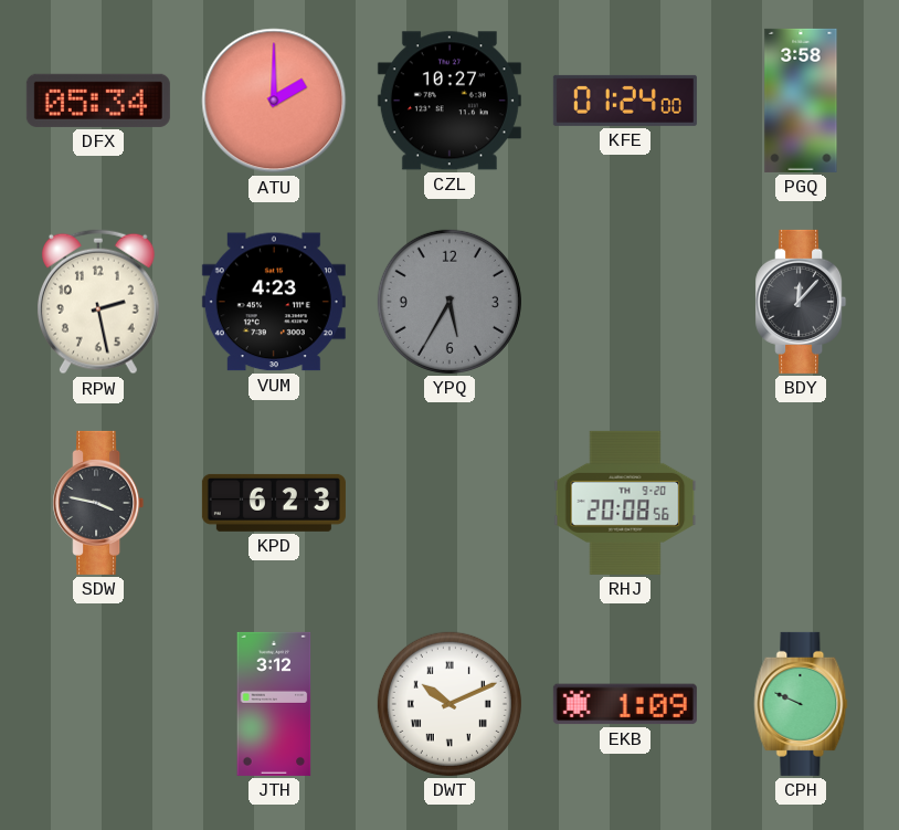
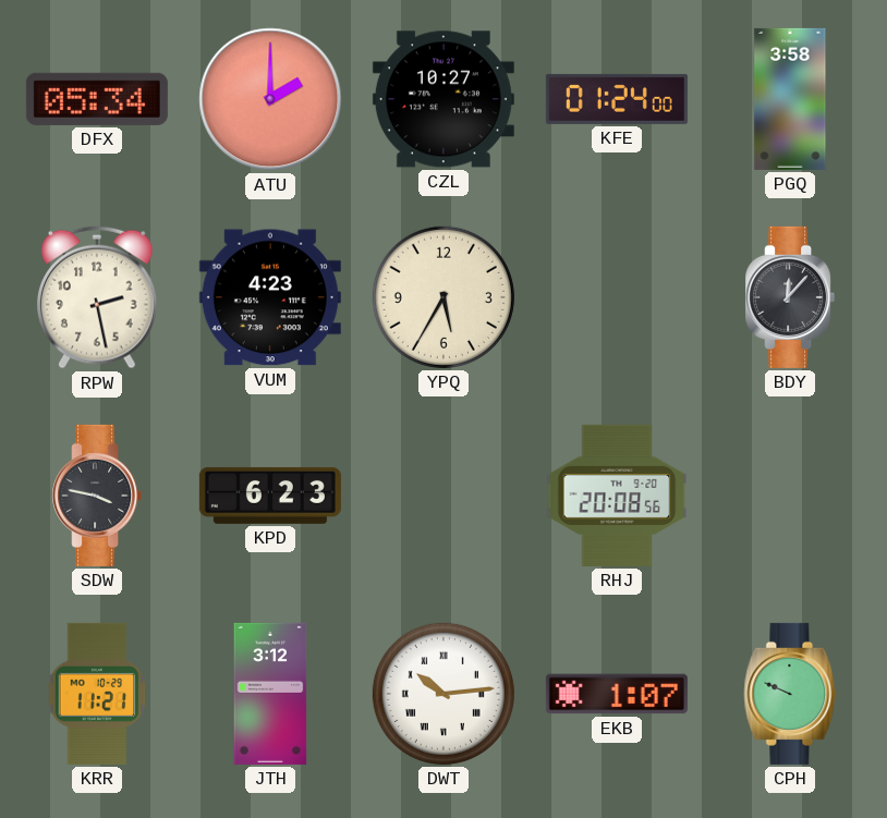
YPQ dial: grey -> cream (443, 297)
KRR: none -> 11:21 (97, 694)
DWT: 10:11 -> 10:14 (443, 694)
EKB: 1:09 -> 1:07 (617, 694)
